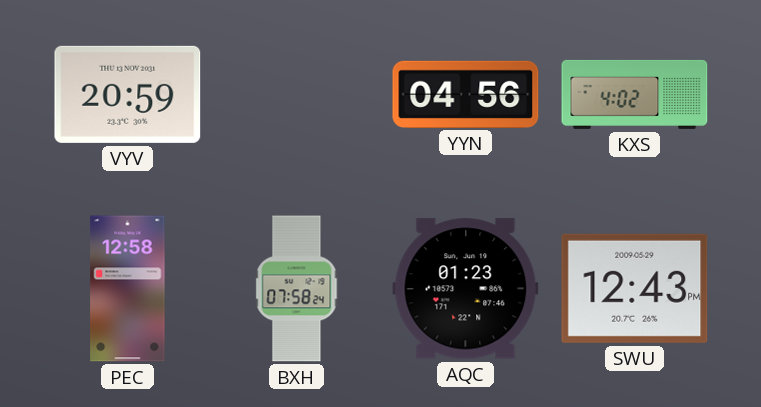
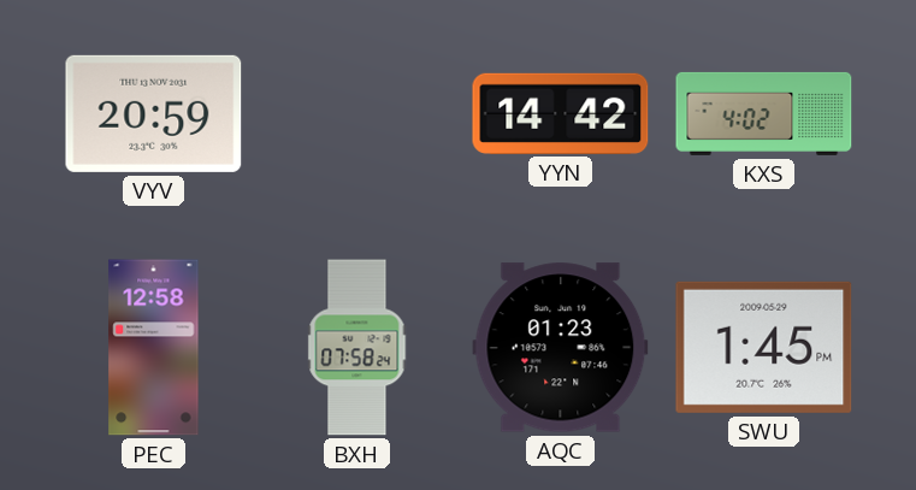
YYN: 04:56 -> 14:42 (561, 113)
SWU: 12:43 -> 1:45 (764, 347)
